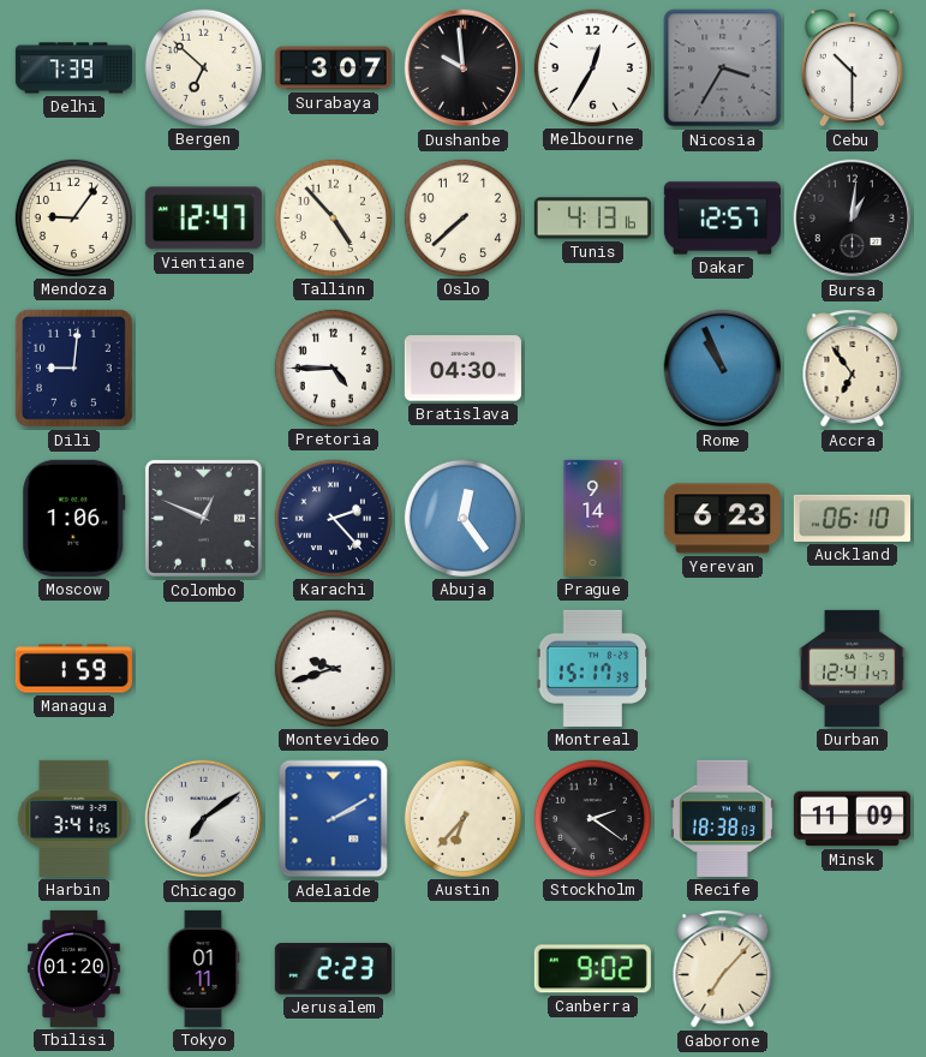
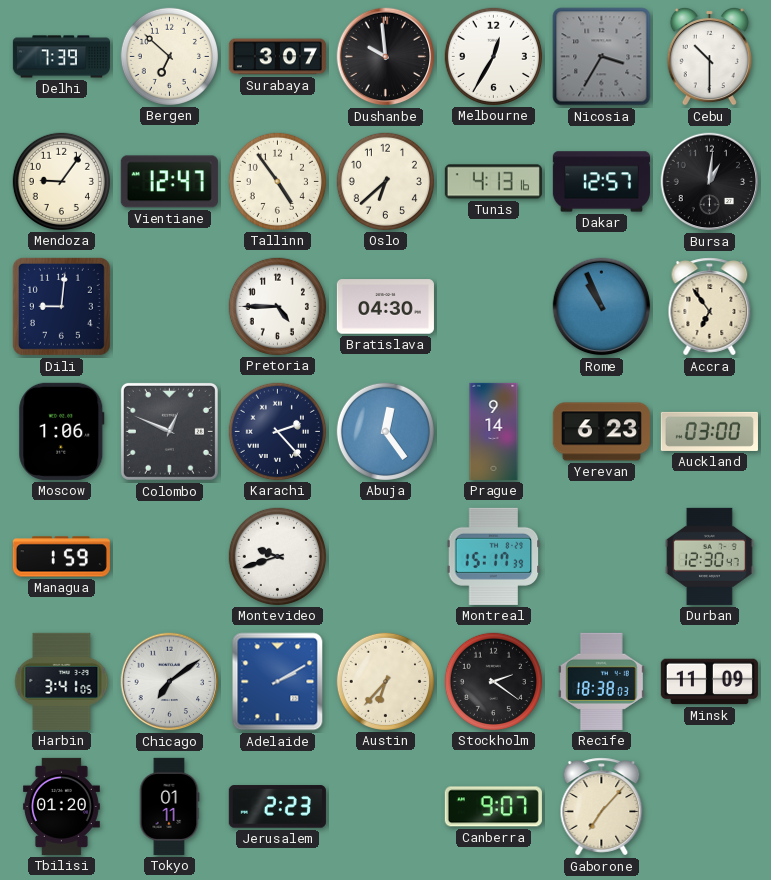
Tallinn: 4:53 -> 4:54 (277, 181)
Oslo: 7:38 -> 6:38 (385, 181)
Auckland: 06:10 -> 03:00 (709, 431)
Durban: 12:41 -> 12:30 (709, 556)
Canberra: 9:02 -> 9:07 (493, 807)
